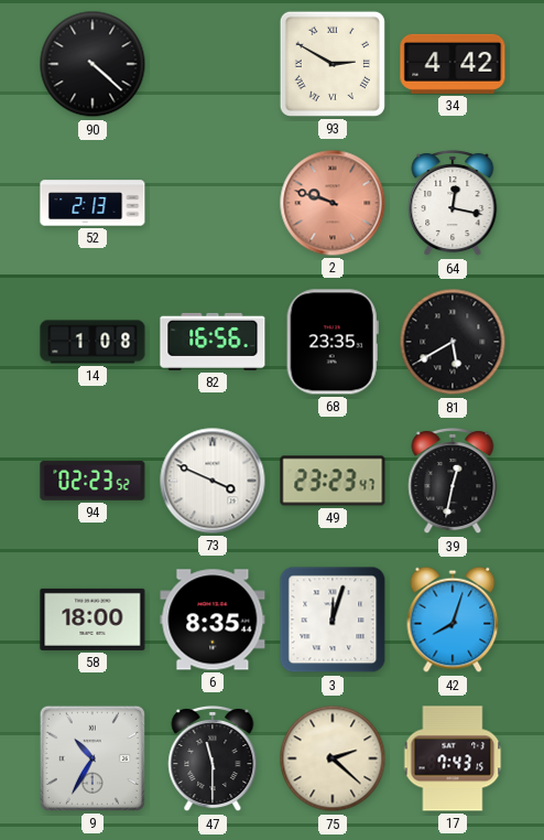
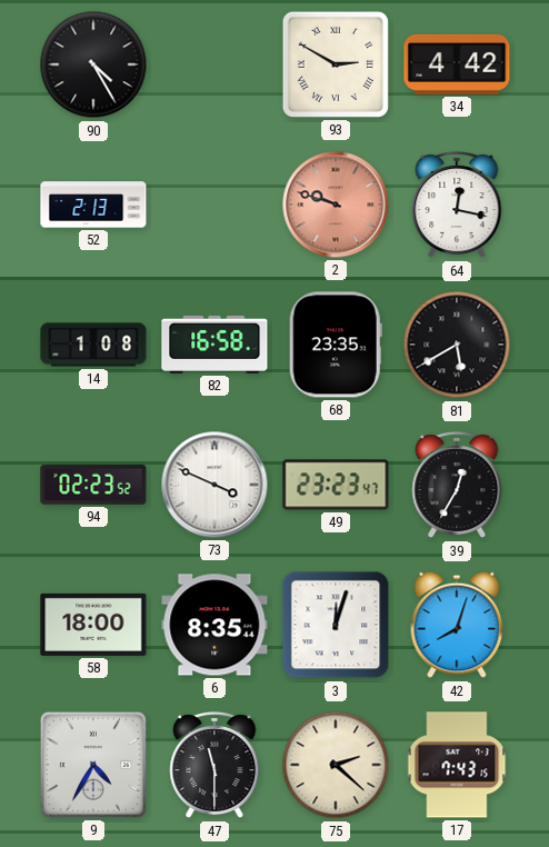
90: 4:22 -> 4:25 (93, 64)
82: 16:56 -> 16:58 (214, 345)
39: 12:32 -> 12:35 (457, 485)
9: 10:35 -> 4:35 (93, 765)
